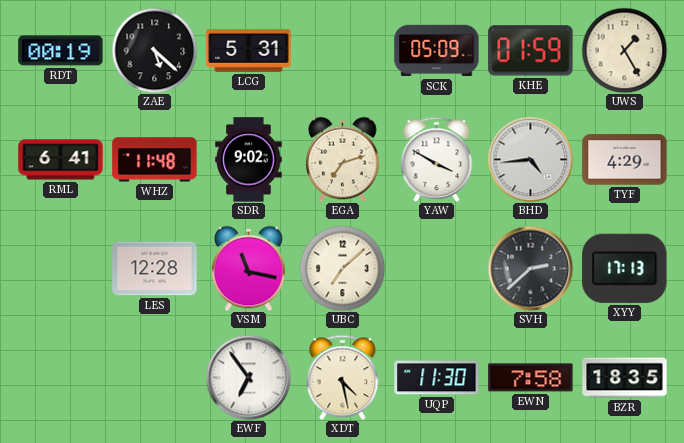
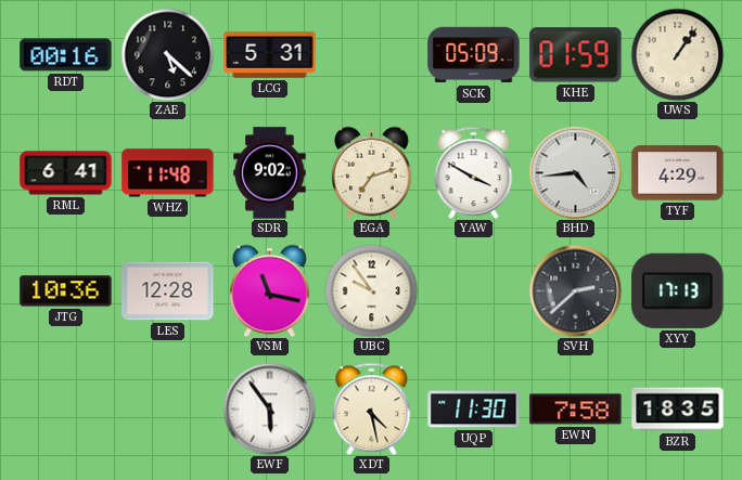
RDT: 00:19 -> 00:16 (66, 55)
UWS: 1:25 -> 1:06 (677, 54)
JTG: none -> 10:36 (66, 291)
UBC: 7:08 -> 9:54 (371, 290)
EWF: 6:54 -> 5:54 (269, 408)
